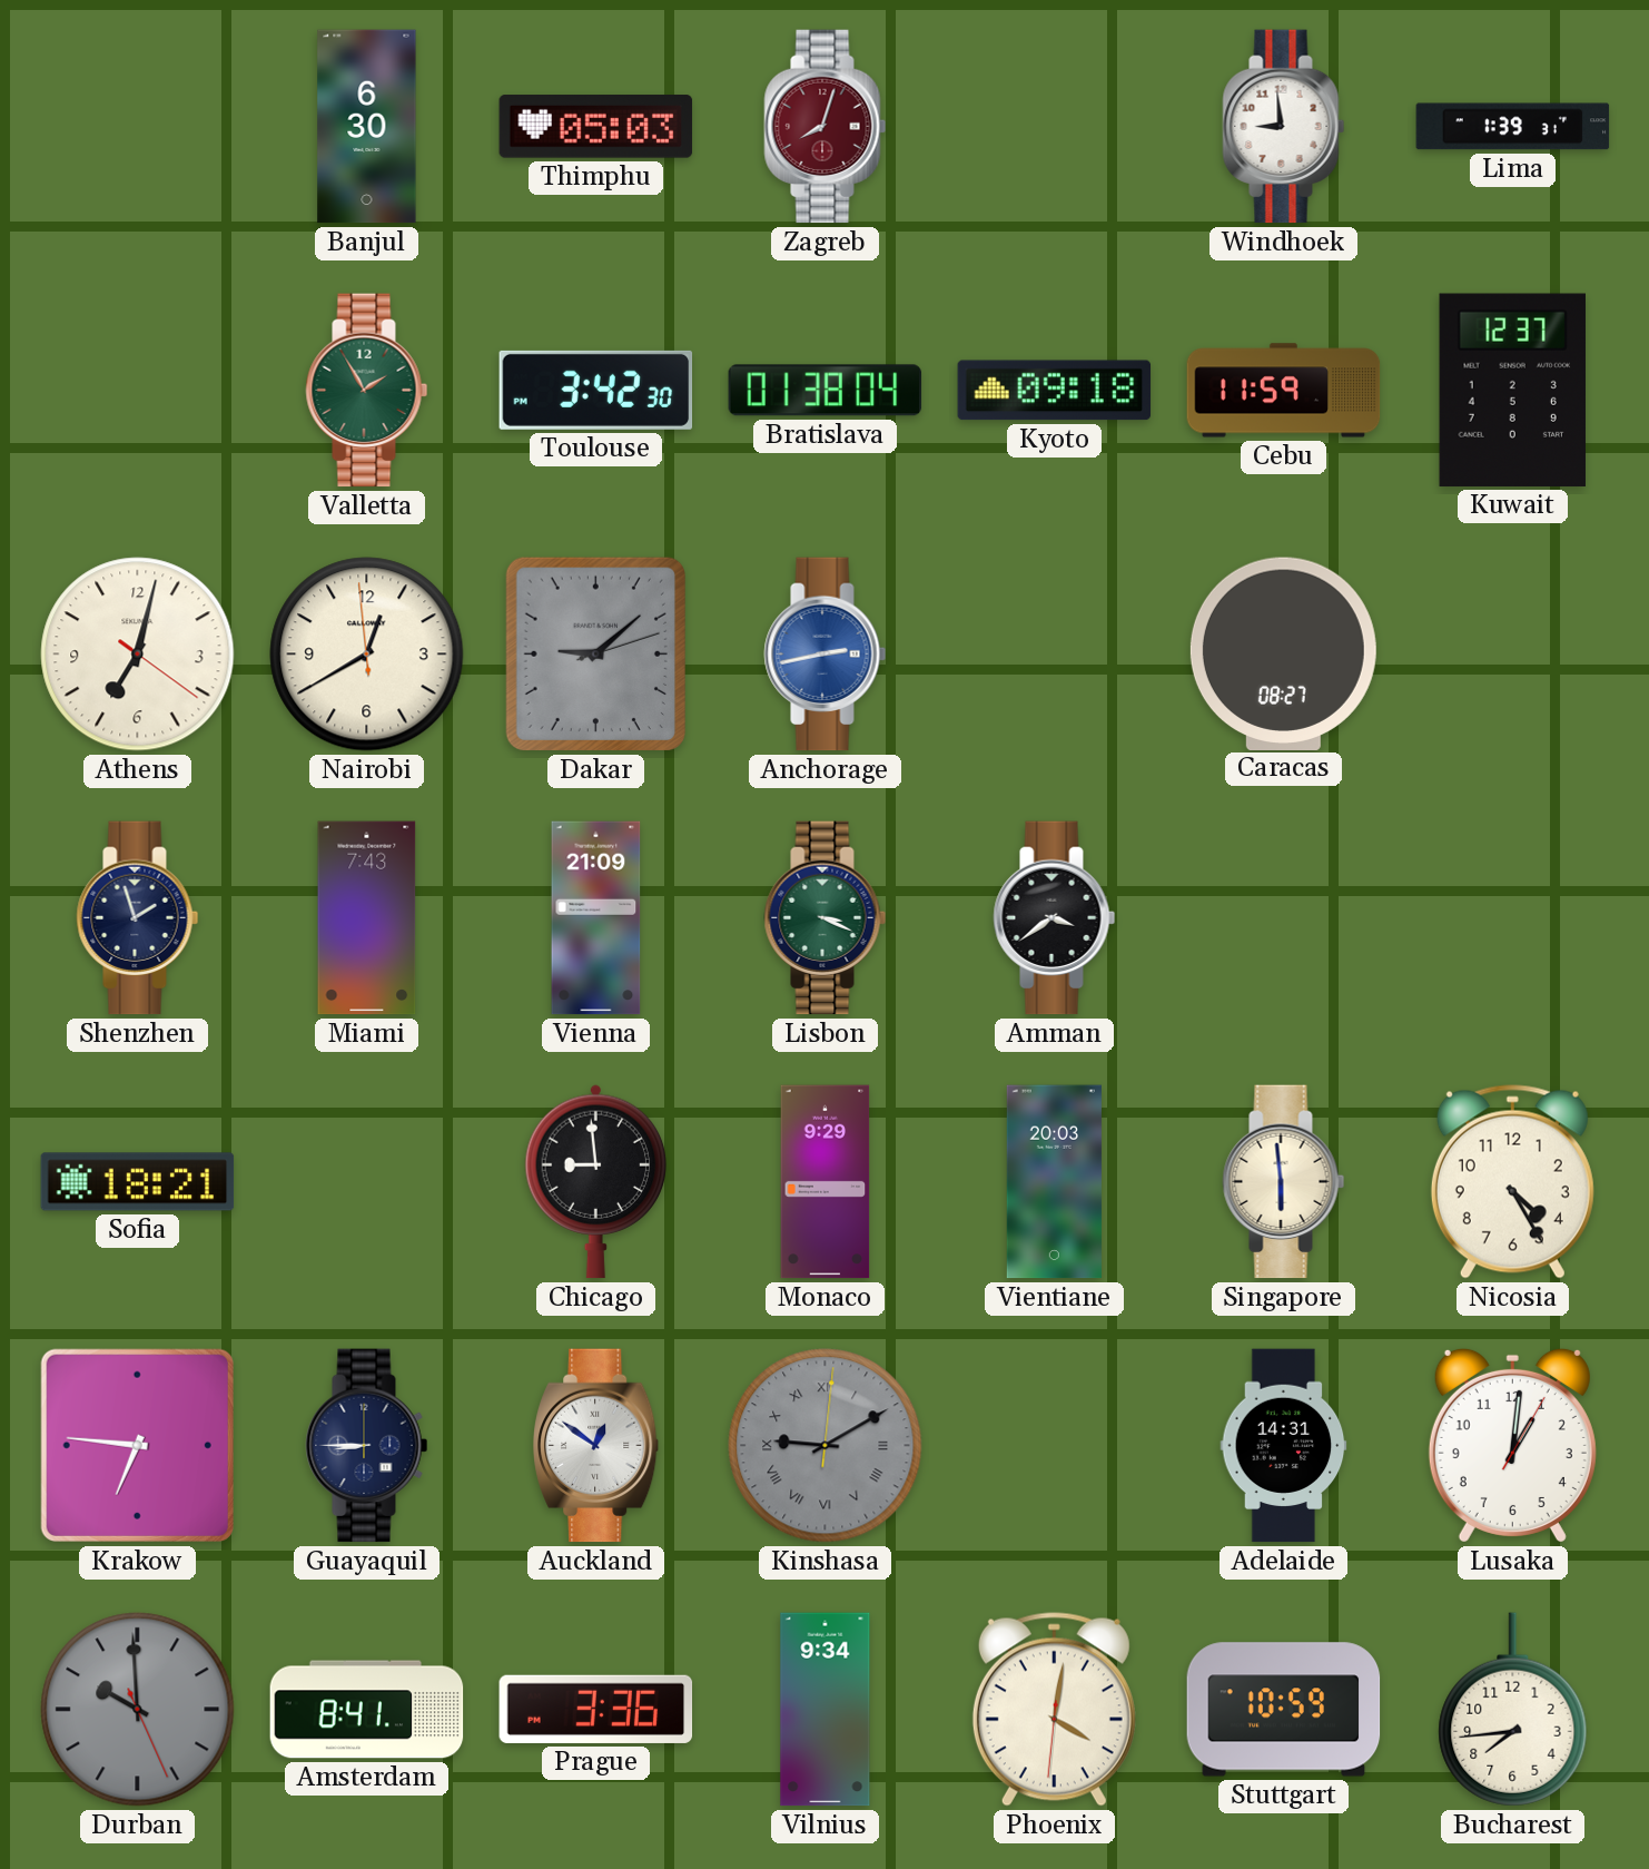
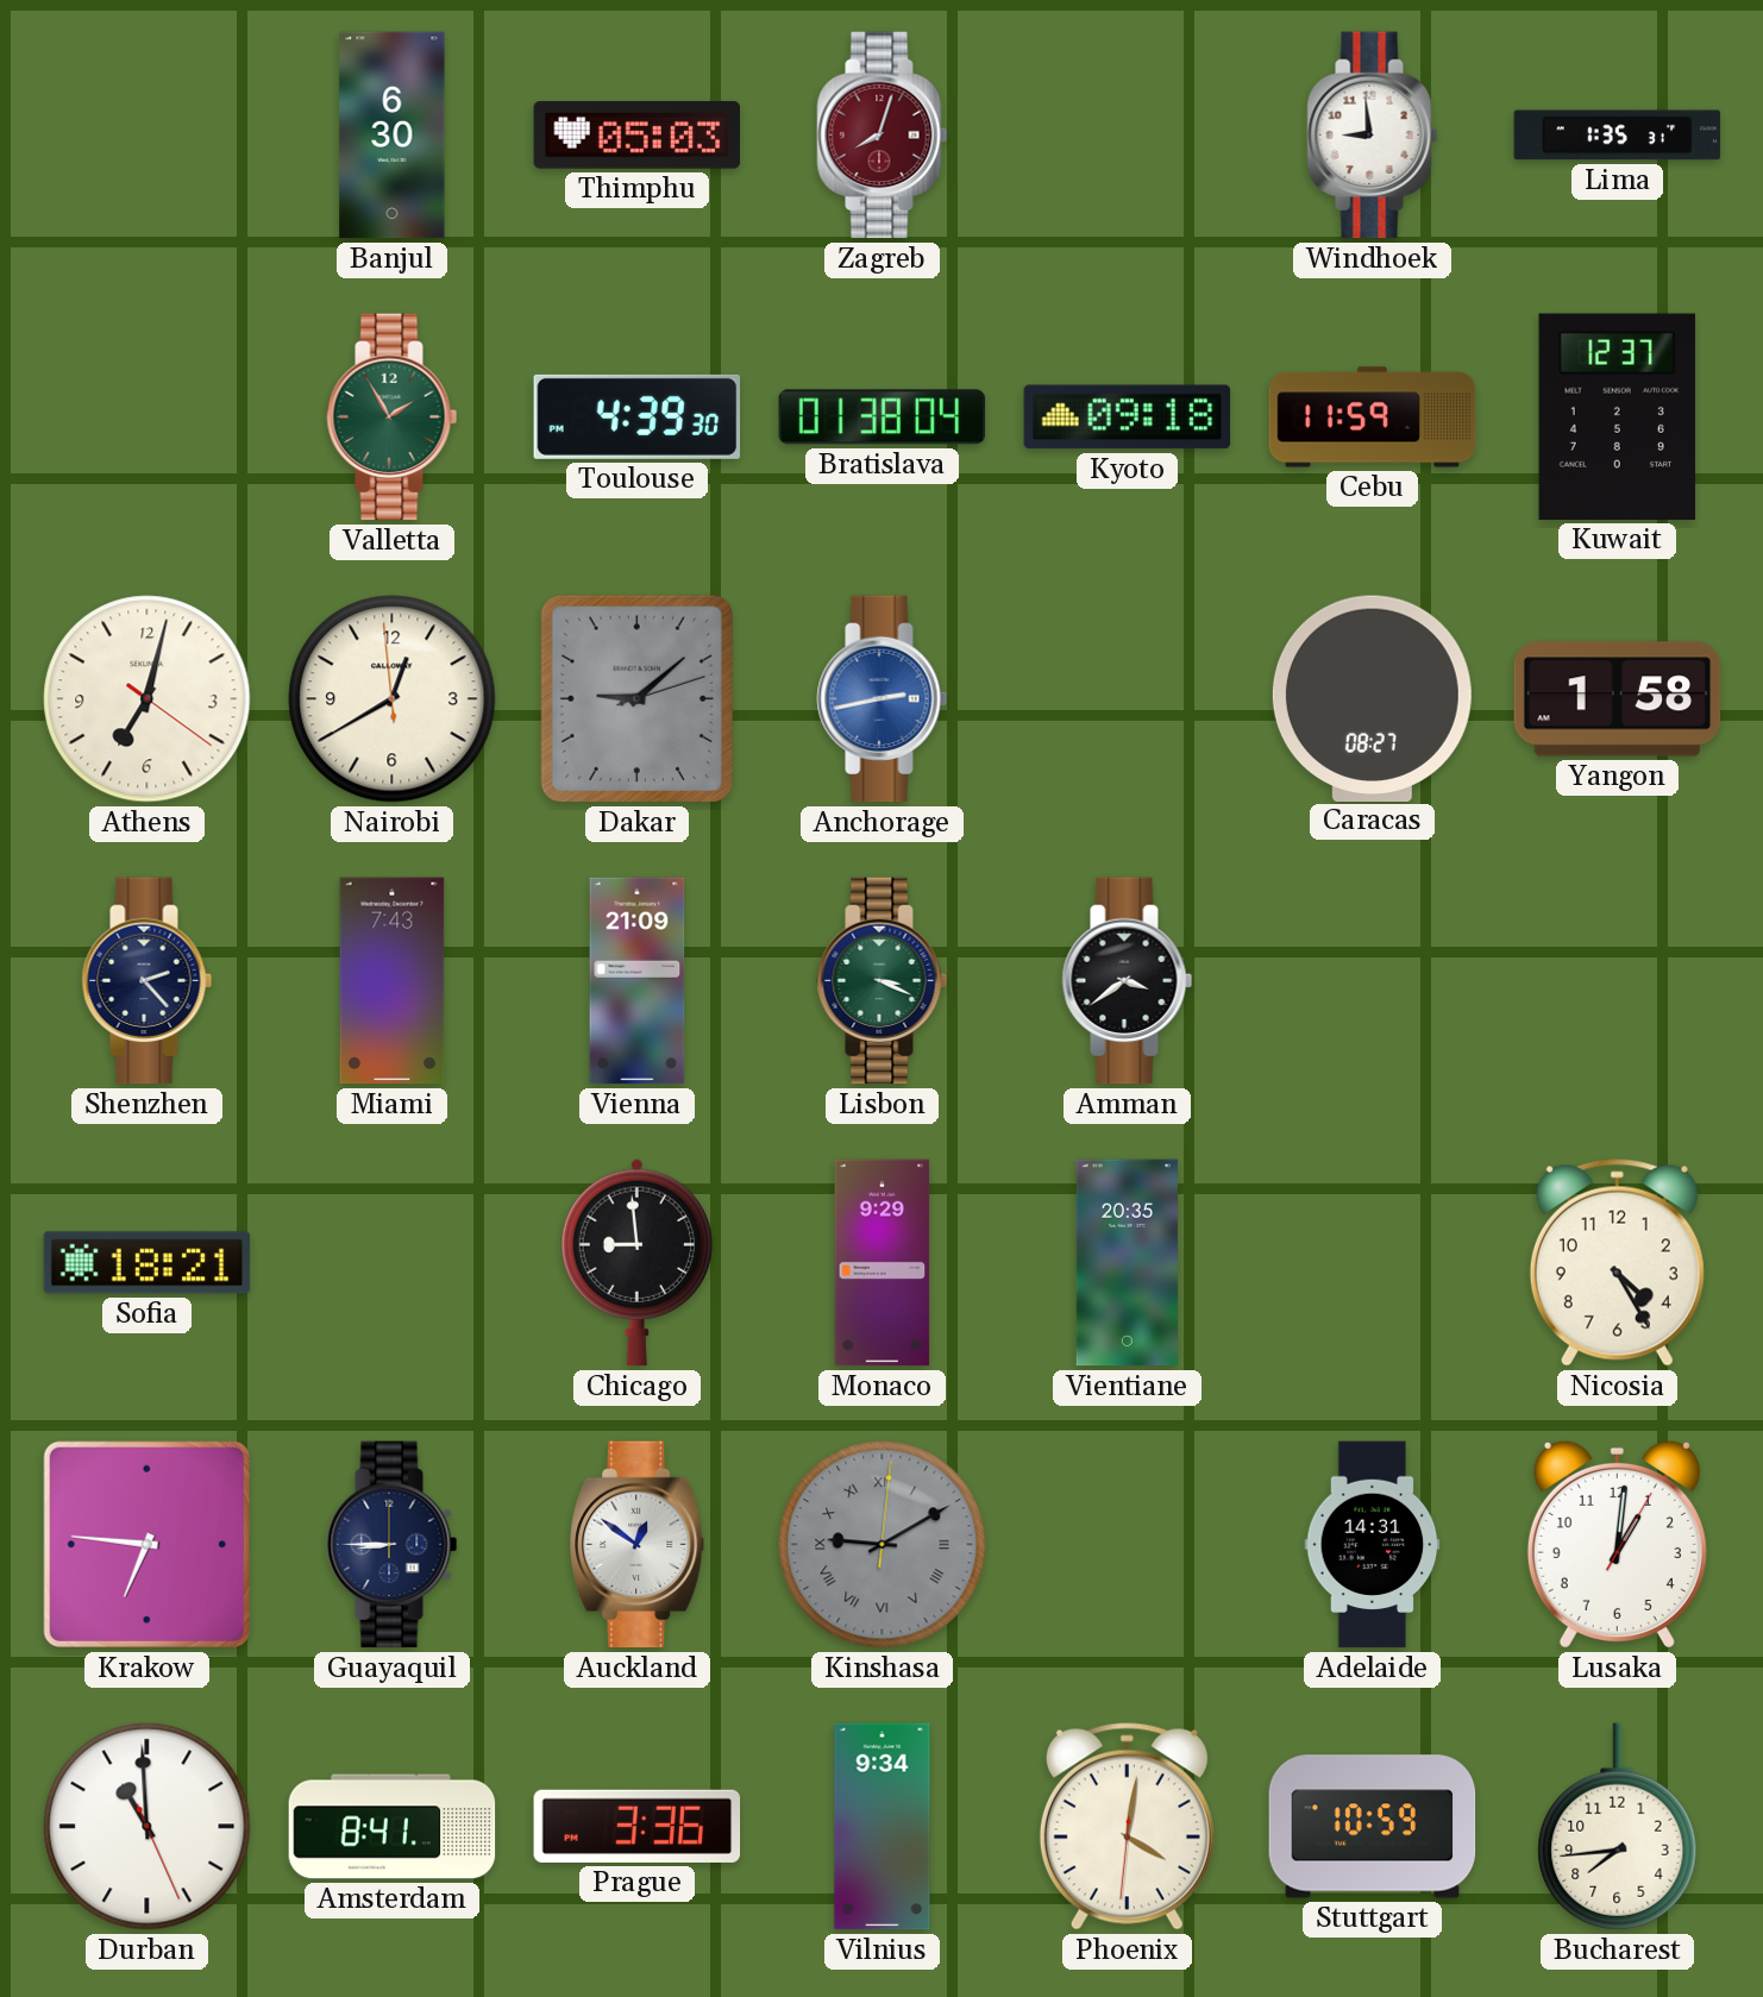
Lima: 1:39 -> 1:35 (1618, 136)
Toulouse: 3:42 -> 4:39 (638, 416)
Yangon: none -> 1:58 (1618, 699)
Shenzhen: 1:57 -> 2:23 (148, 981)
Vientiane: 20:03 -> 20:35 (1127, 1263)
Singapore: 5:59 -> none (1284, 1182)
Durban: 9:59 -> 10:59 (148, 1827)
Durban dial: grey -> white (148, 1827)
